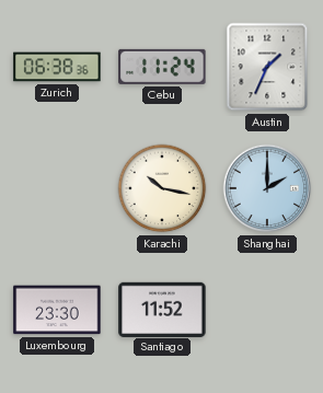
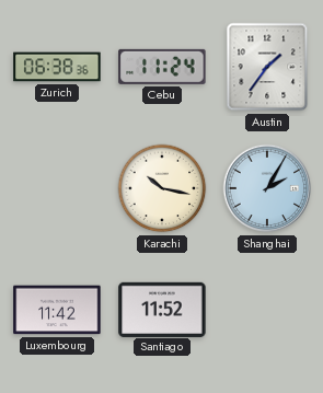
Austin: 1:34 -> 1:36 (267, 67)
Shanghai: 2:00 -> 2:05 (267, 188)
Luxembourg: 23:30 -> 11:42 (57, 310)
